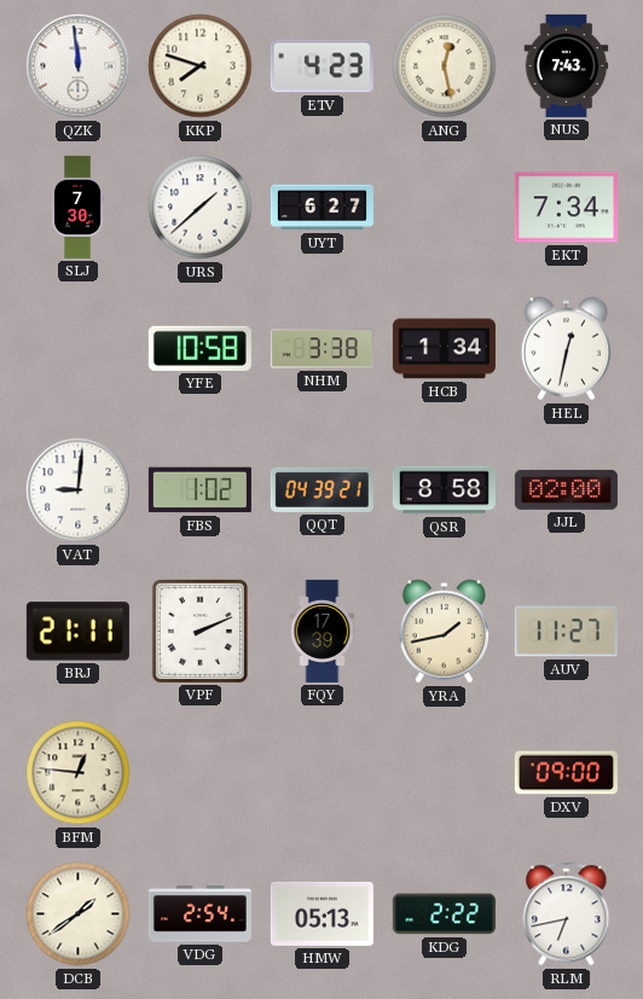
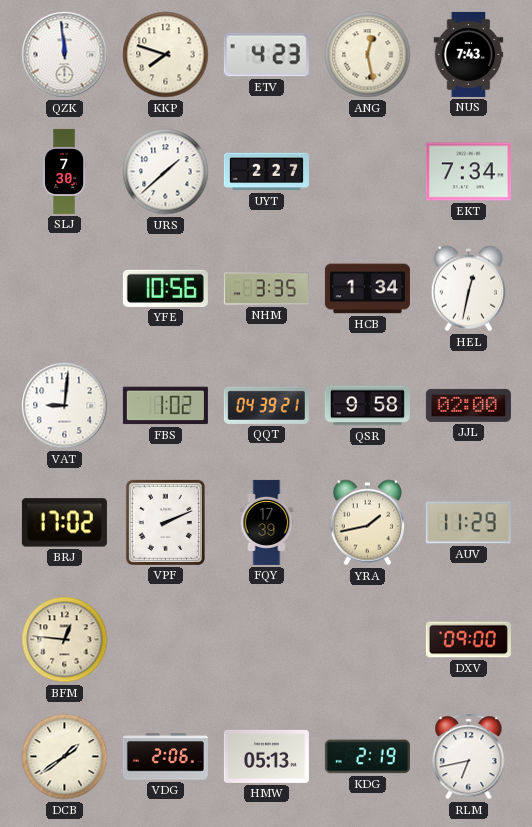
UYT: 6:27 -> 2:27 (266, 172)
YFE: 10:58 -> 10:56 (165, 288)
NHM: 3:38 -> 3:35 (266, 289)
QSR: 8:58 -> 9:58 (367, 406)
BRJ: 21:11 -> 17:02 (64, 523)
AUV: 11:27 -> 11:29 (468, 523)
VDG: 2:54 -> 2:06 (165, 757)
KDG: 2:22 -> 2:19 (367, 757)
